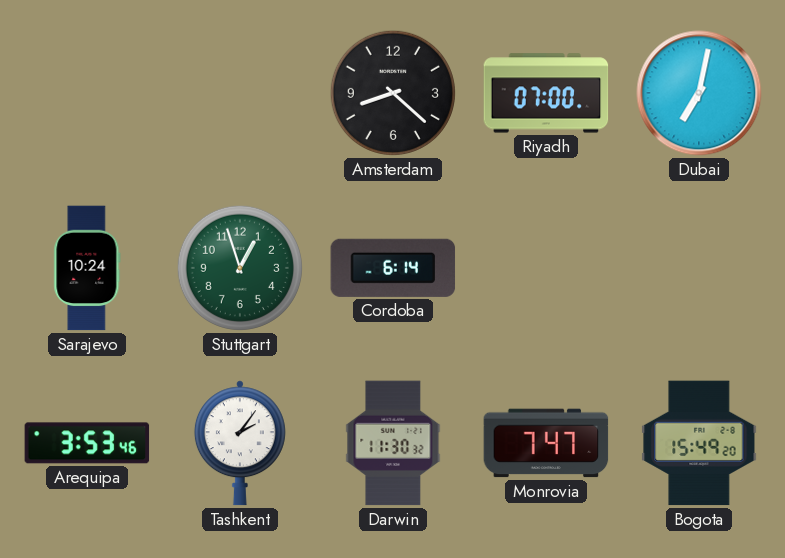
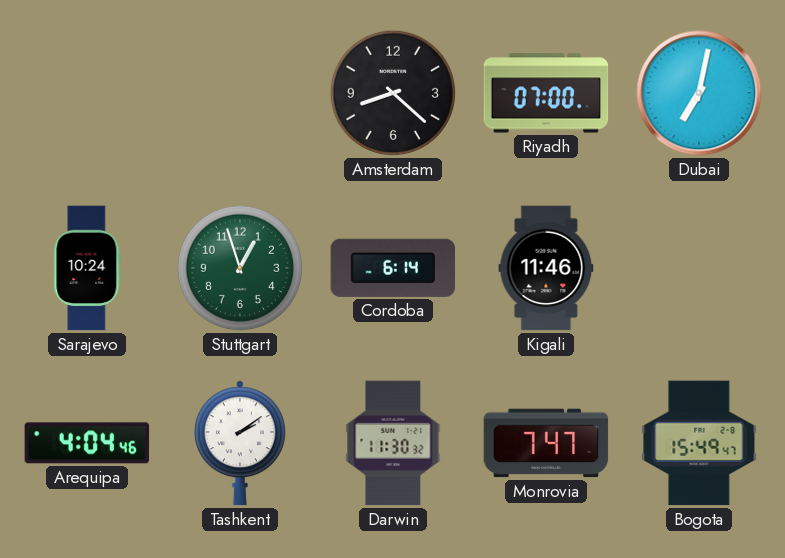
Kigali: none -> 11:46 (546, 268)
Arequipa: 3:53 -> 4:04 (87, 443)
Tashkent: 2:06 -> 2:09 (240, 443)
Bogota: 15:49:20 -> 15:49:47 (699, 443)
